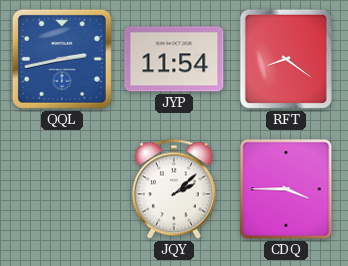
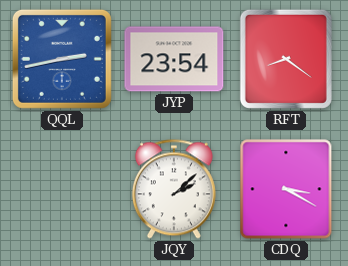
JYP: 11:54 -> 23:54 (174, 59)
CDQ: 3:45 -> 3:20 (286, 189)
